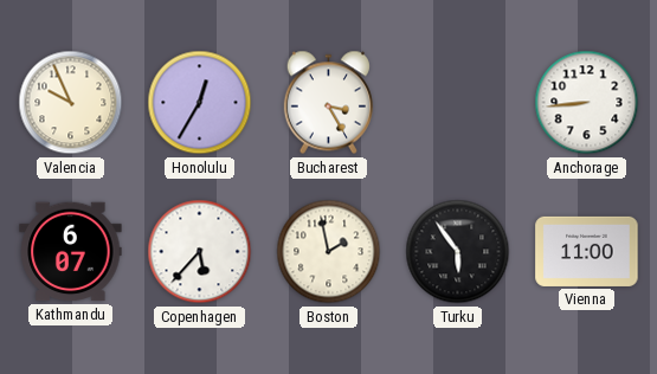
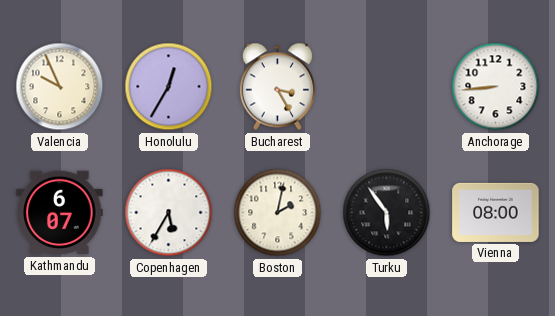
Copenhagen: 5:37 -> 5:35 (169, 213)
Boston: 1:58 -> 2:02 (278, 213)
Vienna: 11:00 -> 08:00 (496, 212)
